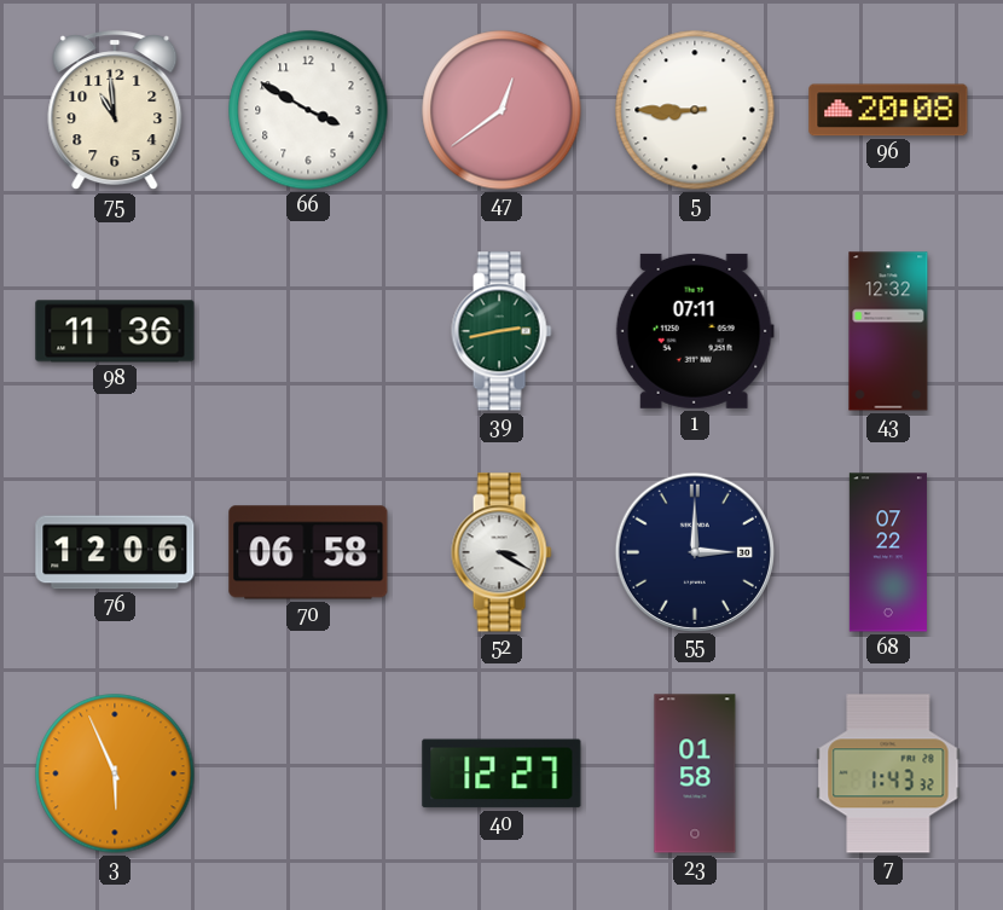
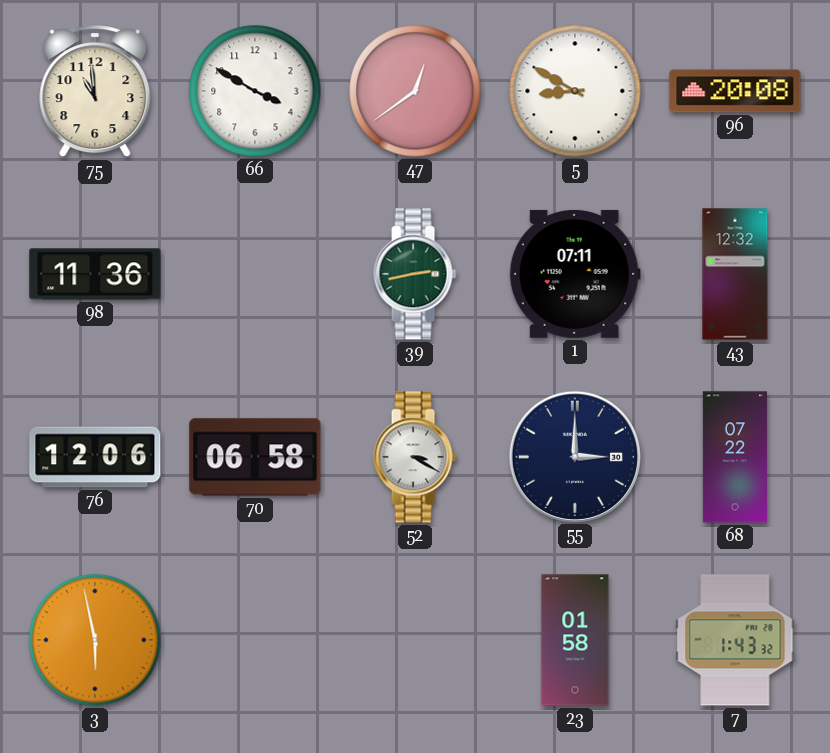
5: 8:45 -> 8:50 (575, 91)
3: 5:56 -> 5:58 (95, 640)
40: 12:27 -> none (502, 773)
